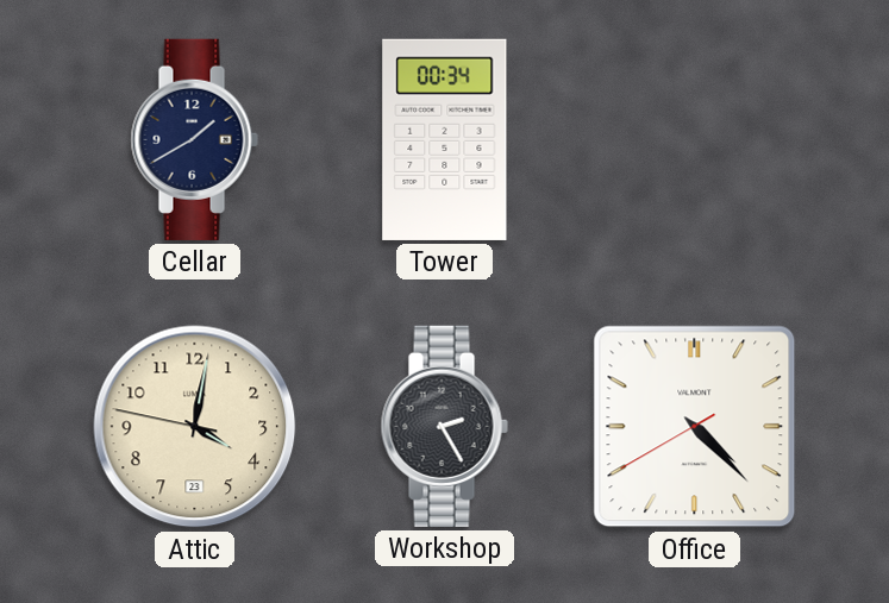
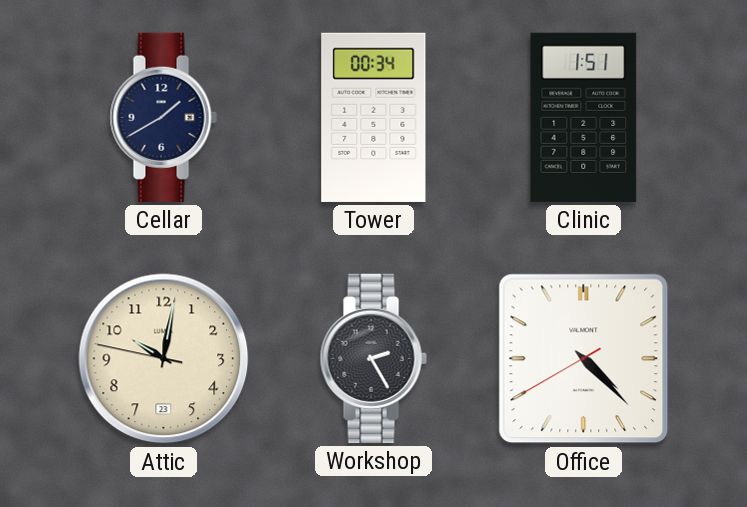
Clinic: none -> 1:51 (584, 117)
Attic: 4:01 -> 10:01 (164, 359)
